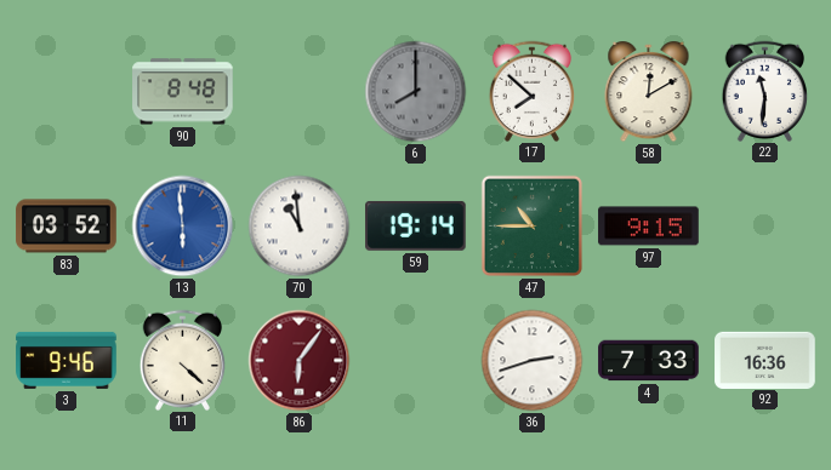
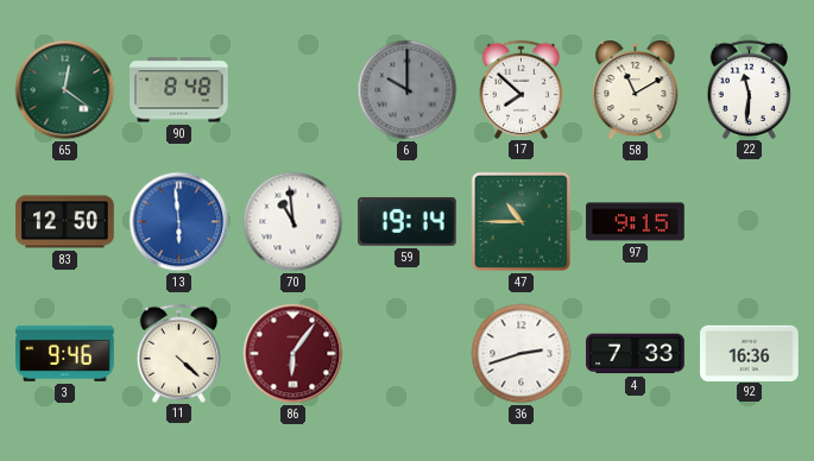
65: none -> 12:21 (65, 90)
6: 8:00 -> 10:00 (408, 90)
58: 12:10 -> 11:10 (636, 91)
83: 03:52 -> 12:50 (65, 222)
